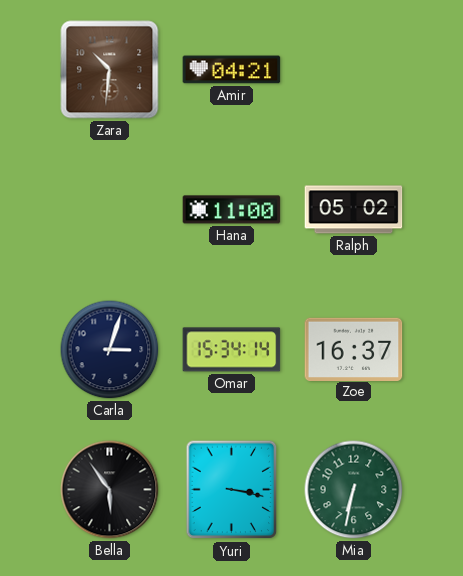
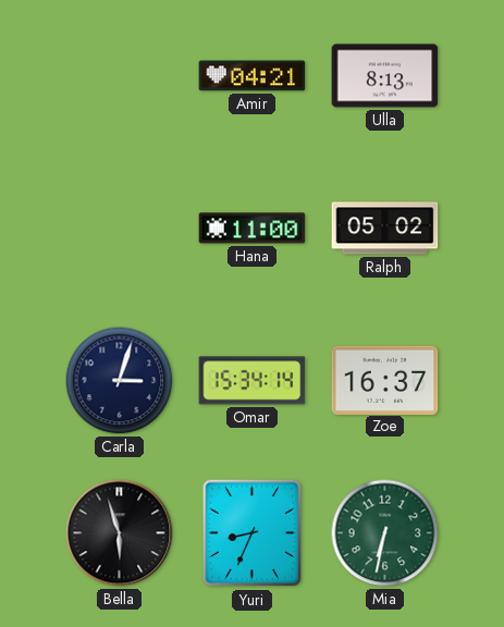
Zara: 10:31 -> none (110, 70)
Ulla: none -> 8:13 (385, 76)
Bella: 5:54 -> 5:57 (120, 533)
Yuri: 3:17 -> 8:34 (253, 533)
